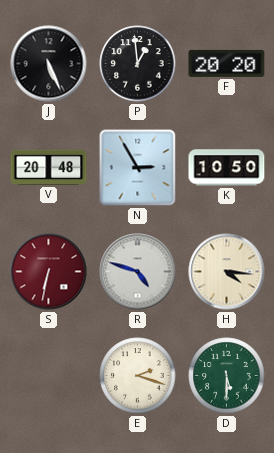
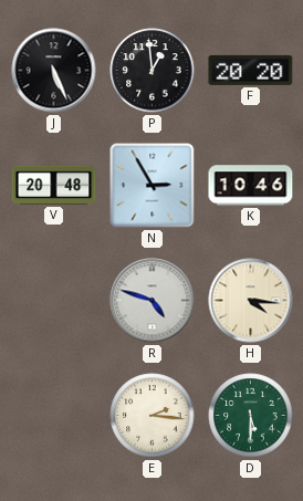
K: 10:50 -> 10:46 (251, 186)
S: 6:32 -> none (49, 272)
E: 2:18 -> 2:16 (153, 416)
